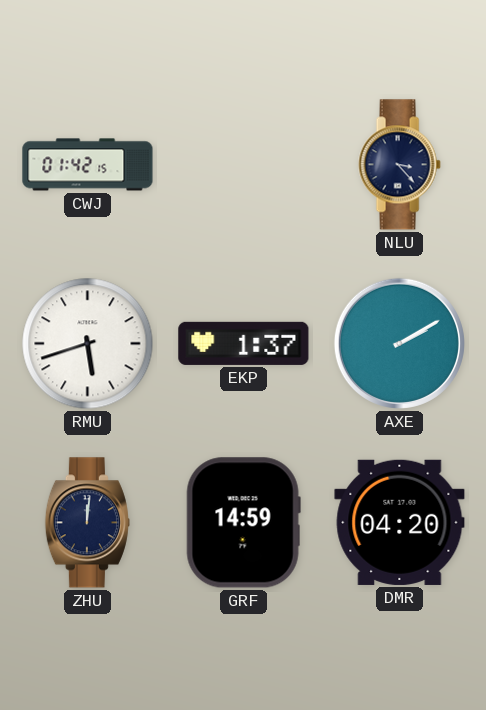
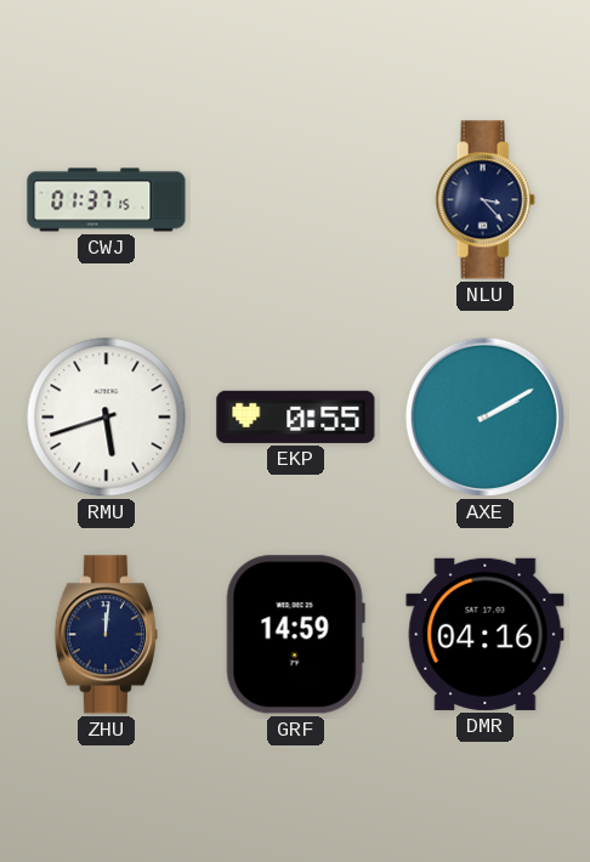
CWJ: 01:42 -> 01:37 (107, 200)
EKP: 1:37 -> 0:55 (296, 416)
DMR: 04:20 -> 04:16 (486, 634)
